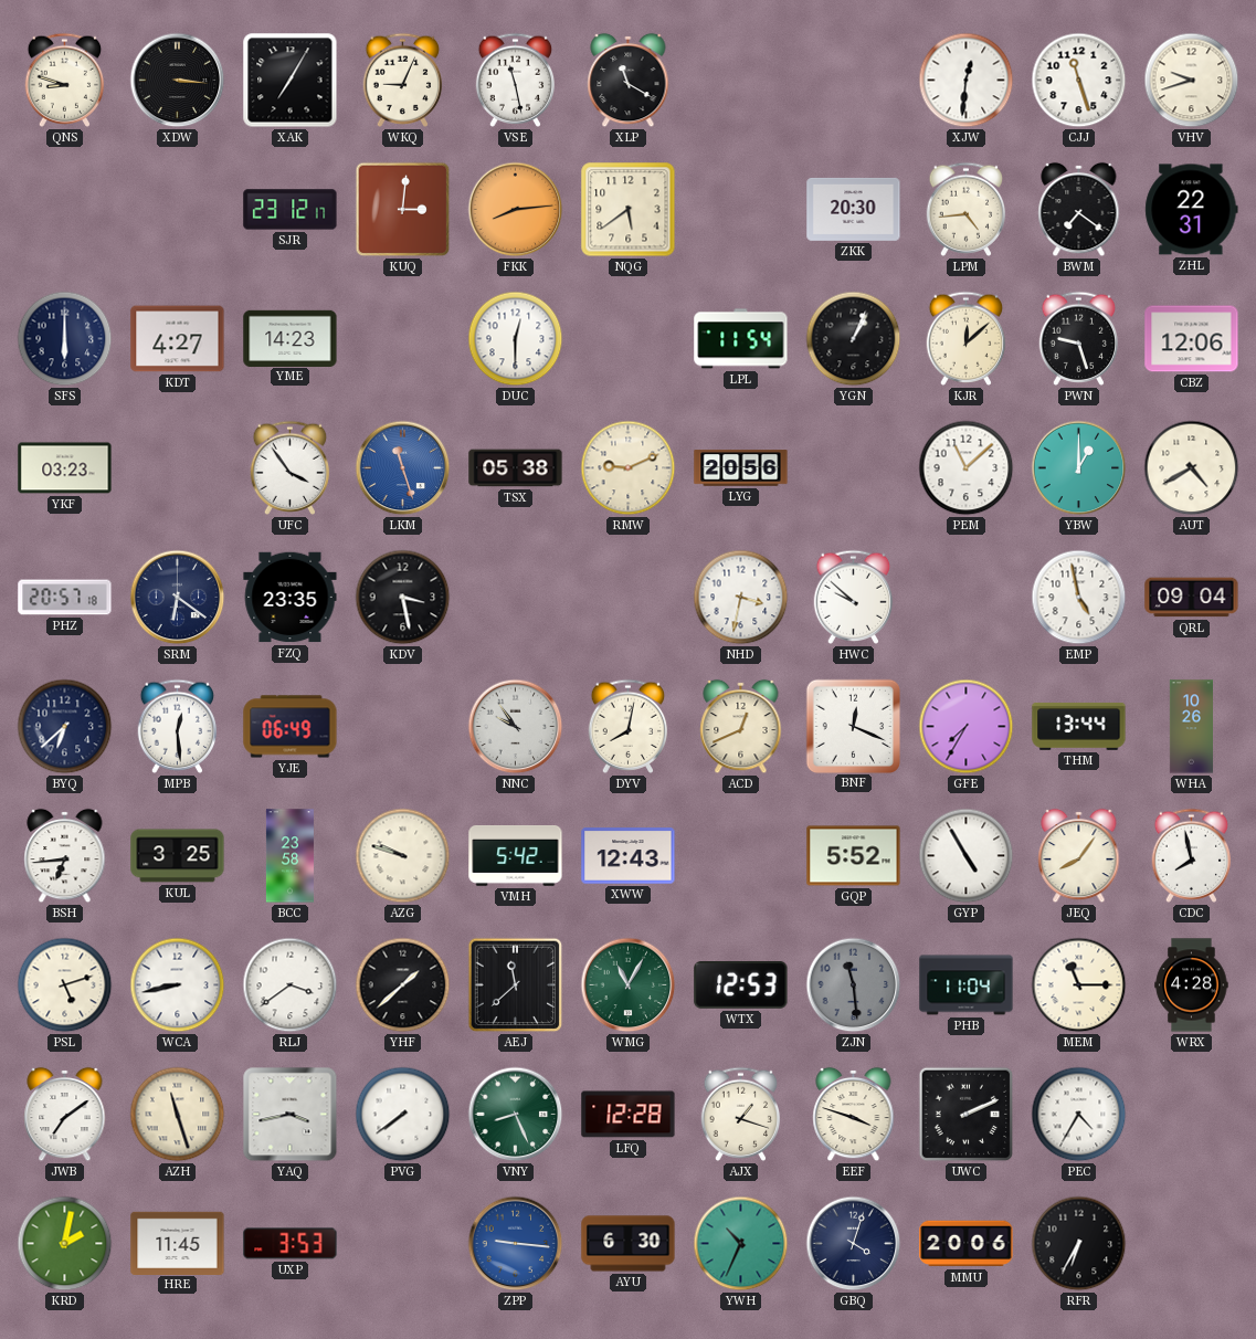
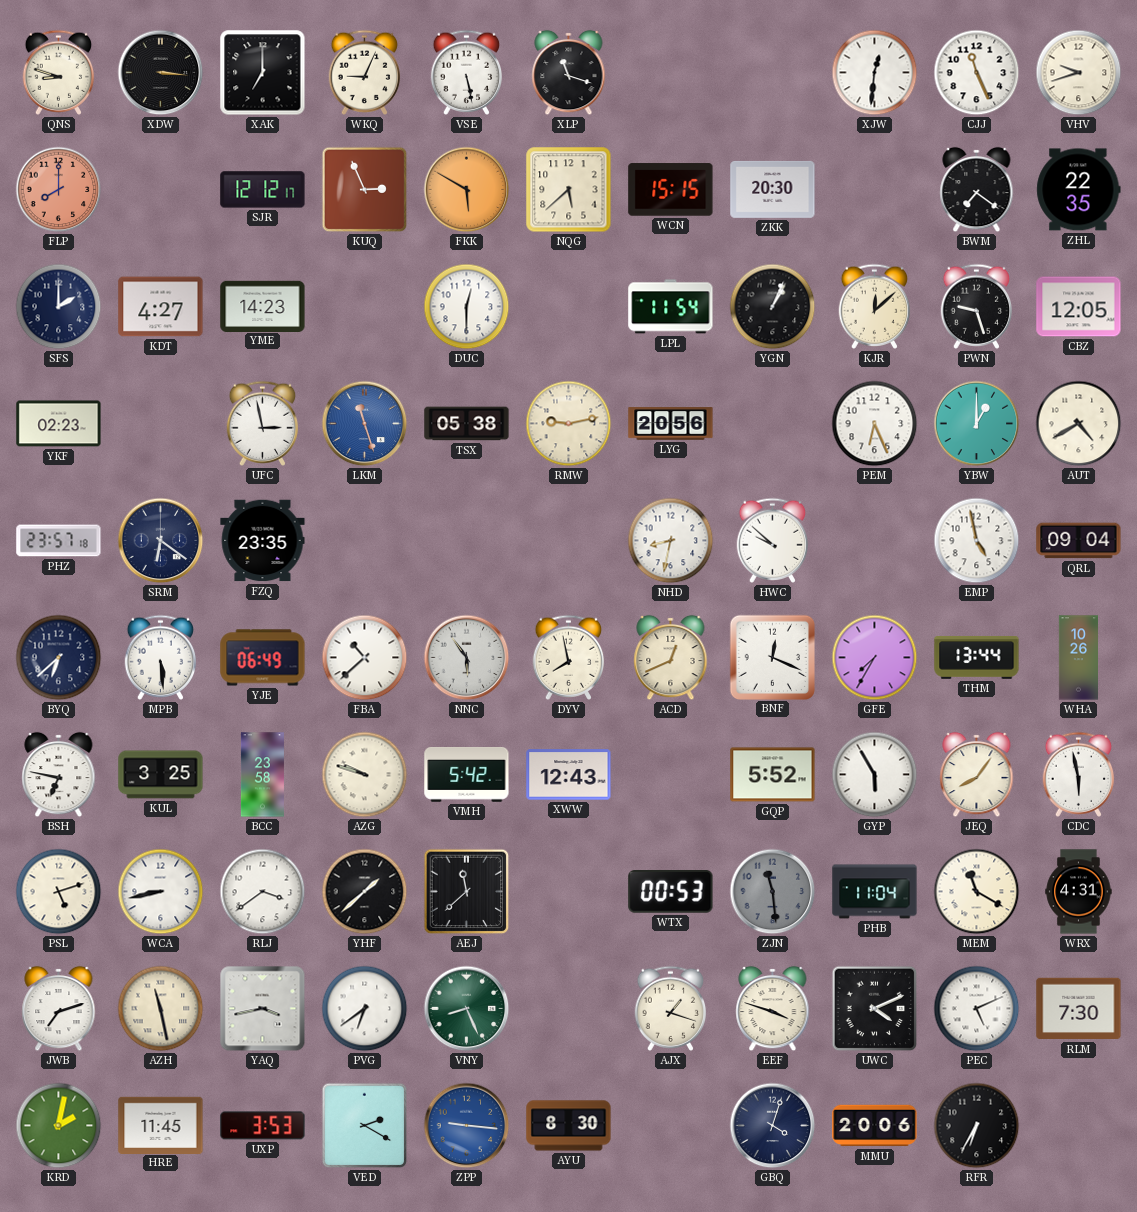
XAK: 7:05 -> 7:00 (263, 73)
VSE: 11:28 -> 5:28 (467, 72)
XLP: 11:20 -> 11:18 (569, 73)
CJJ: 11:27 -> 11:26 (977, 73)
FLP: none -> 8:00 (59, 190)
SJR: 23:12 -> 12:12 (263, 190)
KUQ: 3:01 -> 2:56 (365, 190)
FKK: 8:14 -> 5:50 (467, 190)
NQG: 5:39 -> 5:38 (569, 190)
WCN: none -> 15:15 (671, 190)
LPM: 4:44 -> none (967, 209)
ZHL: 22:31 -> 22:35 (1079, 190)
SFS: 6:00 -> 2:00 (59, 307)
CBZ: 12:06 -> 12:05 (1079, 307)
YKF: 03:23 -> 02:23 (59, 424)
UFC: 3:54 -> 2:58 (263, 423)
RMW: 9:11 -> 9:13 (569, 424)
PEM: 11:08 -> 6:26 (875, 424)
PHZ: 20:57 -> 23:57 (59, 541)
KDV: 3:28 -> none (403, 598)
NHD: 3:32 -> 8:32 (671, 541)
MPB: 12:29 -> 5:29 (161, 657)
FBA: none -> 10:38 (365, 658)
NNC: 9:54 -> 5:54 (467, 658)
DYV: 8:02 -> 7:58 (569, 657)
BSH: 6:44 -> 6:47 (59, 775)
GYP: 4:55 -> 5:55 (875, 775)
CDC: 7:58 -> 5:58 (1079, 774)
WMG: 11:05 -> none (629, 985)
WTX: 12:53 -> 00:53 (671, 892)
MEM: 11:15 -> 11:20 (977, 892)
WRX: 4:28 -> 4:31 (1079, 892)
JWB: 7:09 -> 7:12 (59, 1009)
AZH: 11:27 -> 11:28 (161, 1009)
PVG: 7:39 -> 6:39 (365, 1009)
LFQ: 12:28 -> none (629, 1115)
UWC: 2:11 -> 4:11 (875, 1009)
PEC: 4:35 -> 5:11 (977, 1009)
RLM: none -> 7:30 (1079, 1009)
VED: none -> 2:20 (365, 1126)
AYU: 6:30 -> 8:30 (569, 1126)
YWH: 10:34 -> none (741, 1244)
